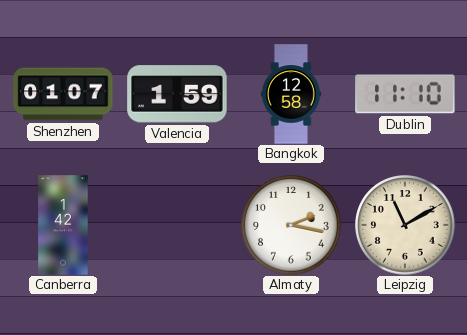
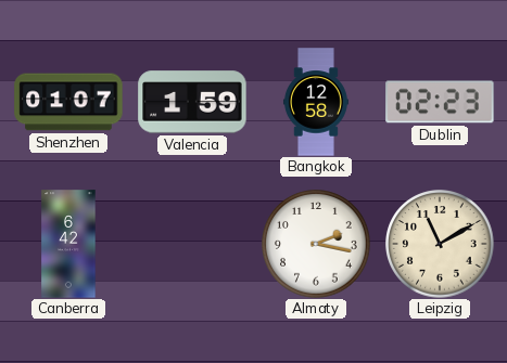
Dublin: 11:10 -> 02:23 (440, 102)
Canberra: 1:42 -> 6:42 (68, 244)
